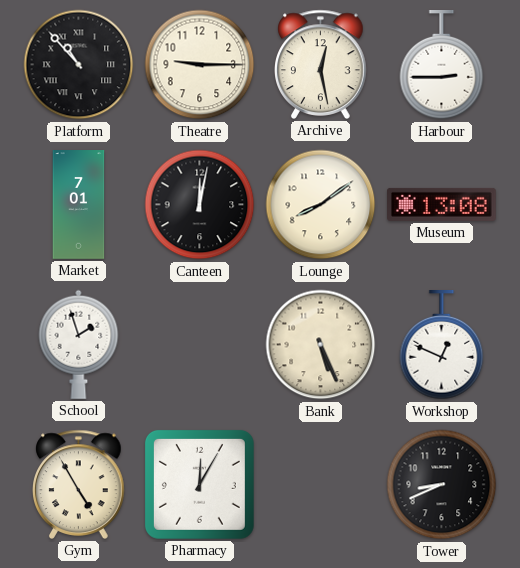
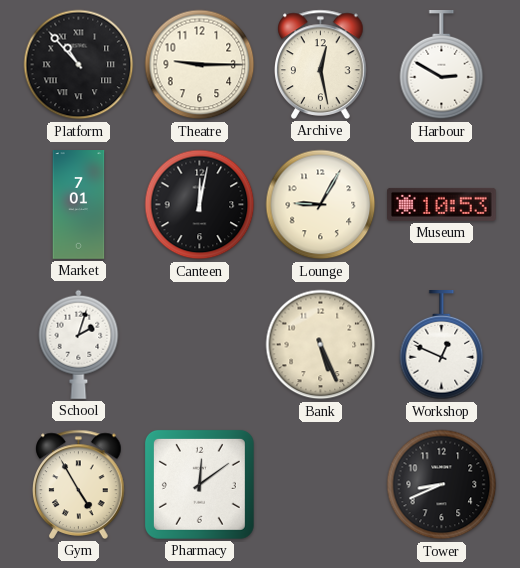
Harbour: 2:45 -> 2:50 (442, 66)
Lounge: 8:09 -> 9:05 (321, 205)
Museum: 13:08 -> 10:53 (442, 204)
School: 1:57 -> 2:03 (79, 344)
Pharmacy: 12:05 -> 12:09 (199, 484)
